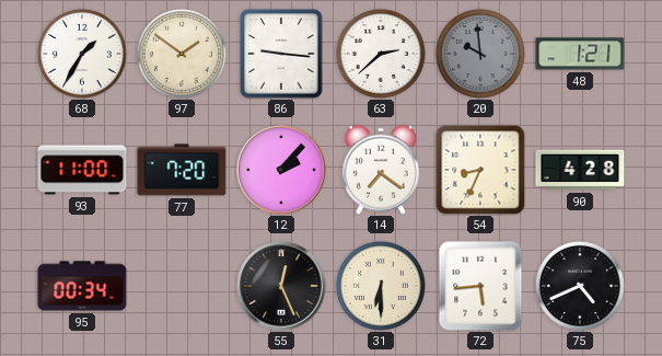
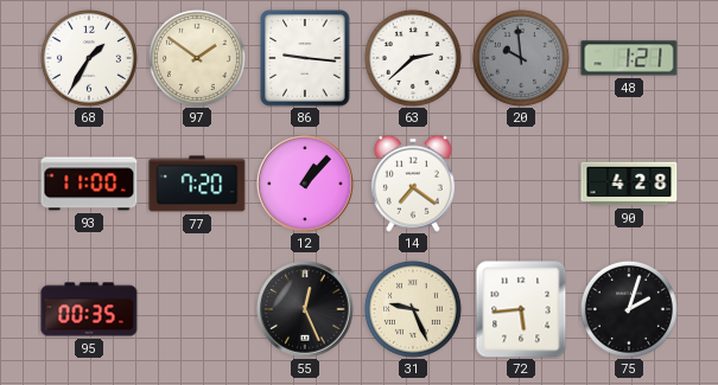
12: 2:07 -> 1:07 (305, 184)
54: 8:34 -> none (480, 170)
95: 00:34 -> 00:35 (89, 309)
31: 6:30 -> 9:26 (413, 309)
75: 4:41 -> 2:03 (629, 309)
